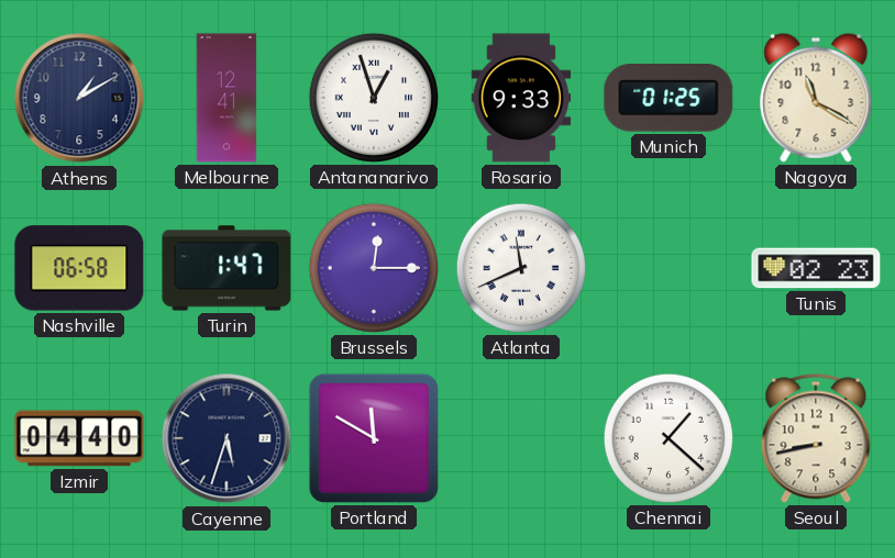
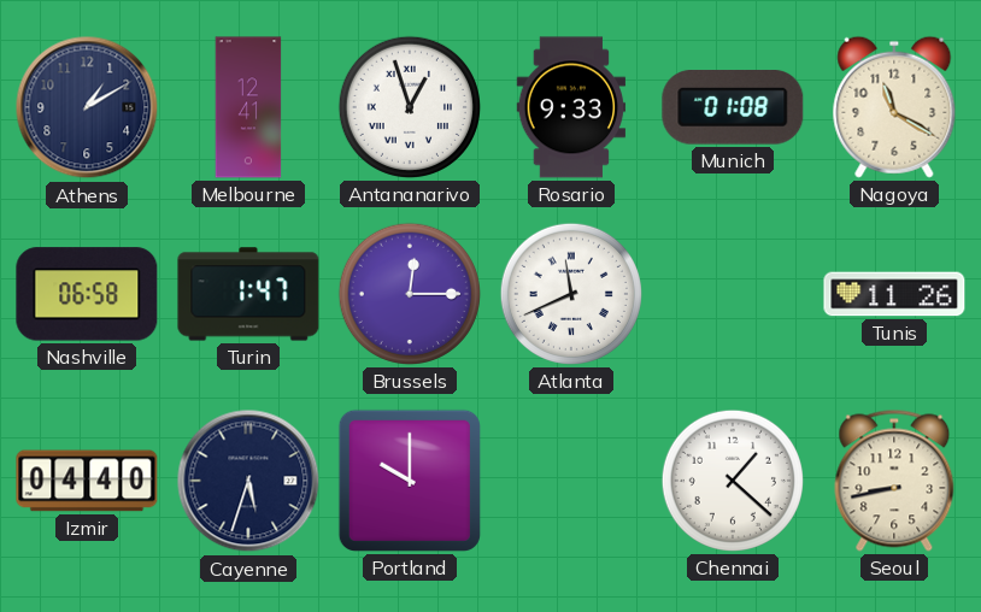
Munich: 01:25 -> 01:08 (733, 107)
Tunis: 02:23 -> 11:26 (894, 294)
Portland: 11:50 -> 10:00 (410, 481)
